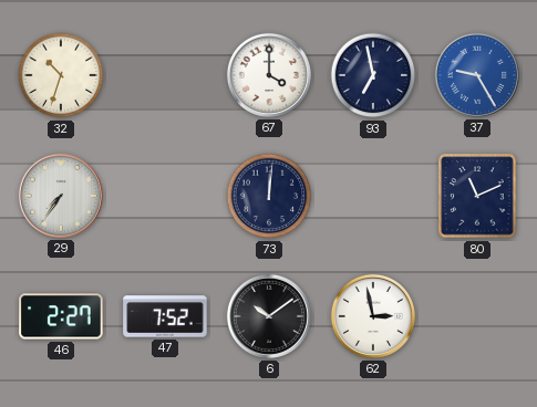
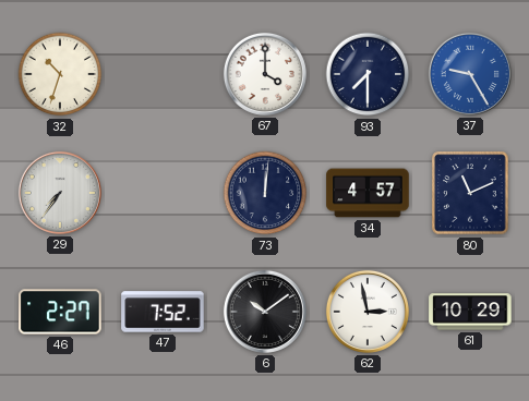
93: 6:58 -> 7:30 (368, 74)
34: none -> 4:57 (368, 193)
61: none -> 10:29 (470, 312)
